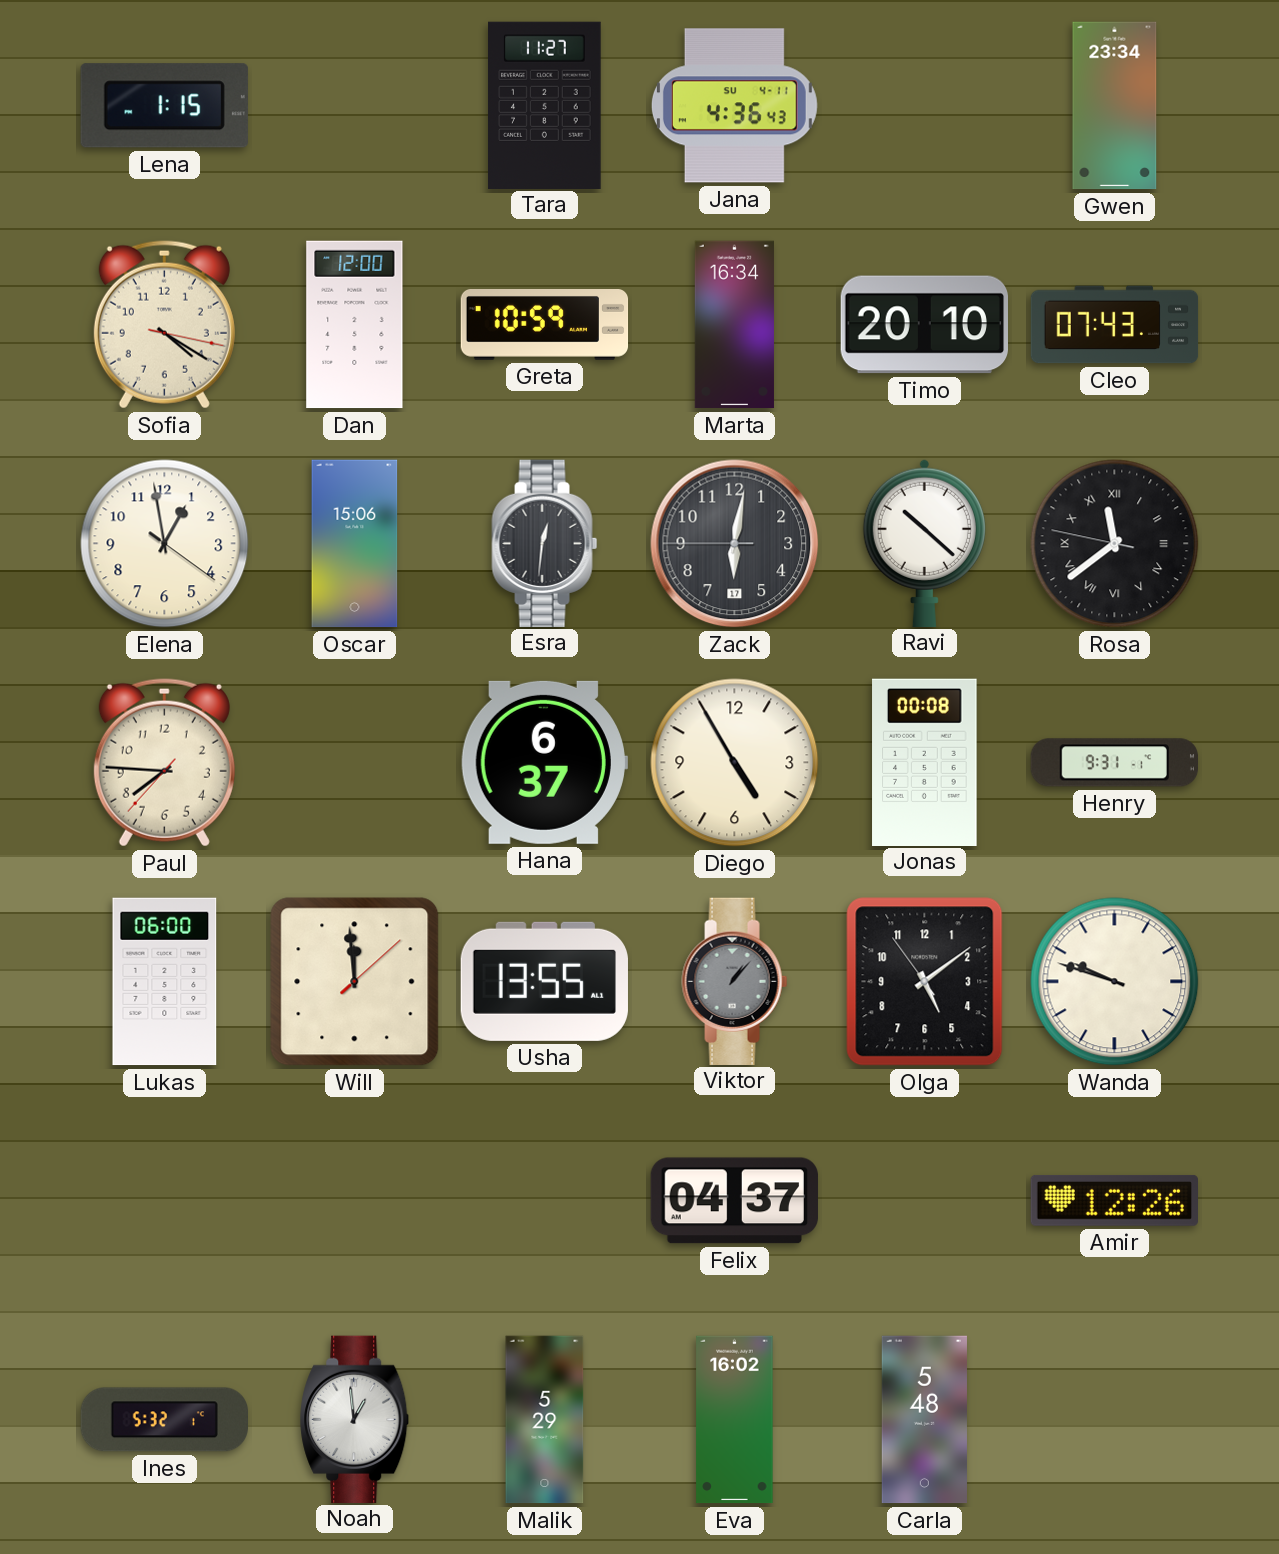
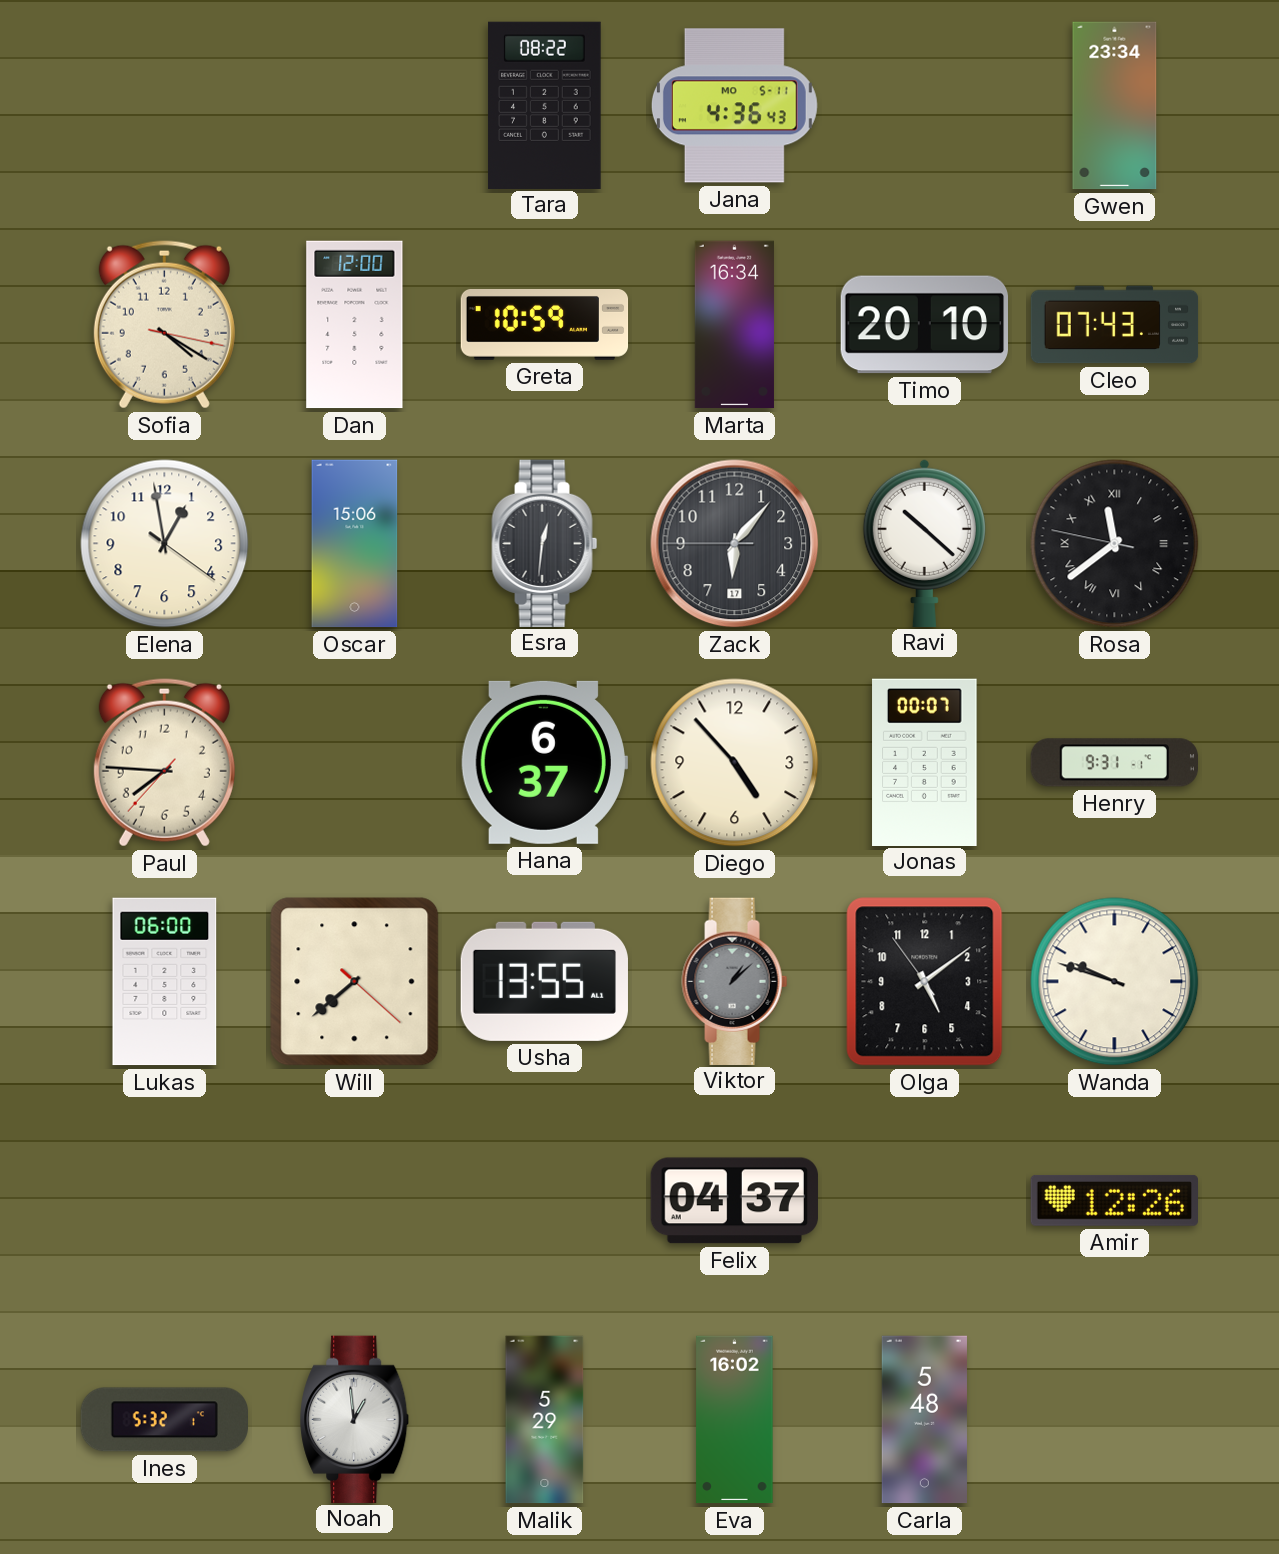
Lena: 1:15 -> none (164, 106)
Tara: 11:27 -> 08:22 (545, 105)
Jana date: SU 4-11 -> MO 5-11 (734, 106)
Zack: 6:01 -> 6:06 (735, 544)
Diego: 4:55 -> 4:53 (735, 763)
Jonas: 00:08 -> 00:07 (925, 762)
Will: 11:59 -> 7:38 (355, 982)
Viktor: 1:07 -> 1:08 (735, 981)
